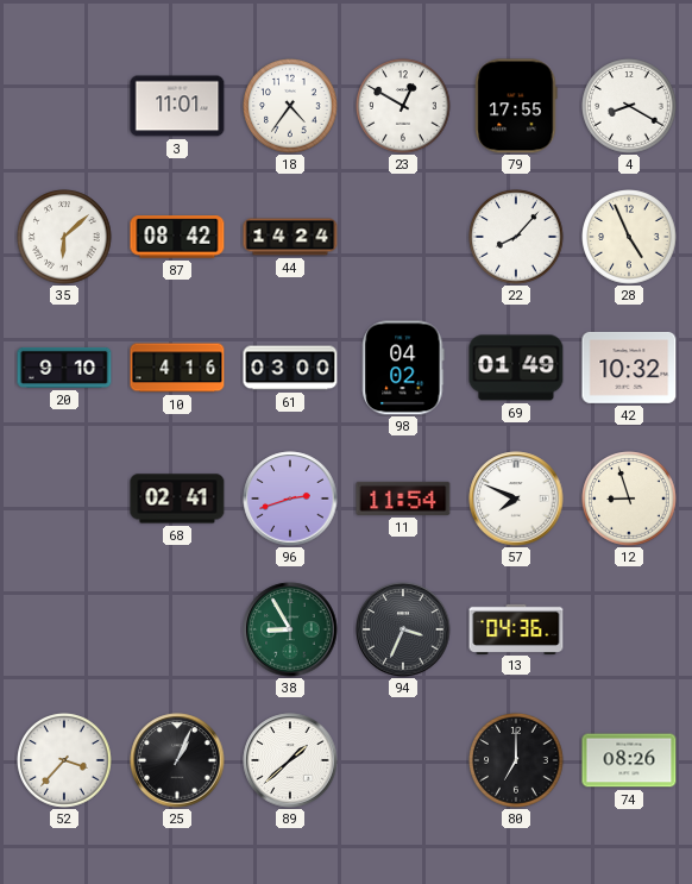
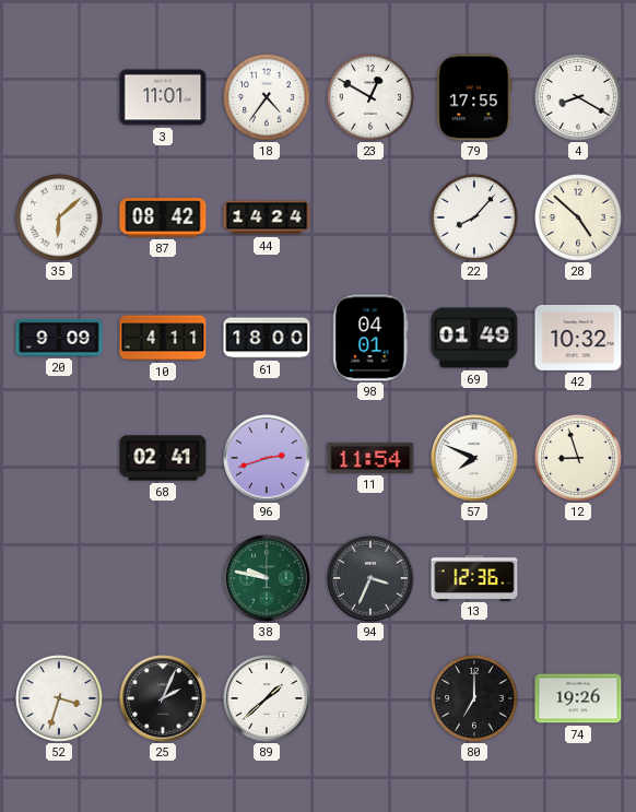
28: 4:56 -> 4:52 (578, 217)
20: 9:10 -> 9:09 (59, 338)
10: 4:16 -> 4:11 (163, 338)
61: 03:00 -> 18:00 (267, 338)
98: 04:02 -> 04:01 (370, 338)
38: 8:55 -> 9:47 (267, 578)
13: 04:36 -> 12:36 (474, 577)
52: 3:37 -> 3:33 (59, 698)
25: 1:04 -> 2:04 (163, 698)
74: 08:26 -> 19:26 (578, 698)
